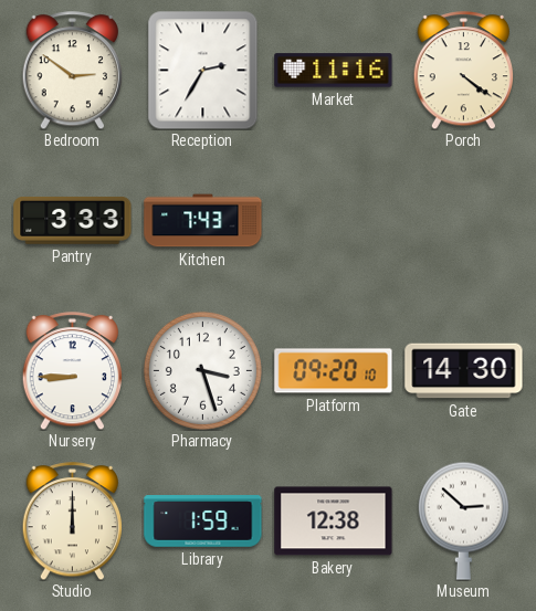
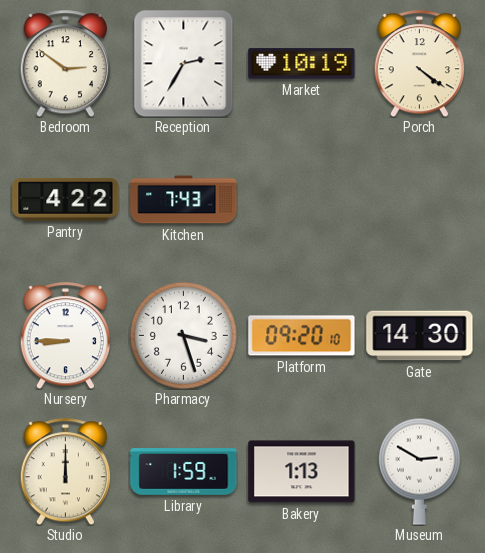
Market: 11:16 -> 10:19 (302, 64)
Pantry: 3:33 -> 4:22 (66, 199)
Bakery: 12:38 -> 1:13 (302, 472)
Museum: 2:52 -> 2:50 (419, 471)
